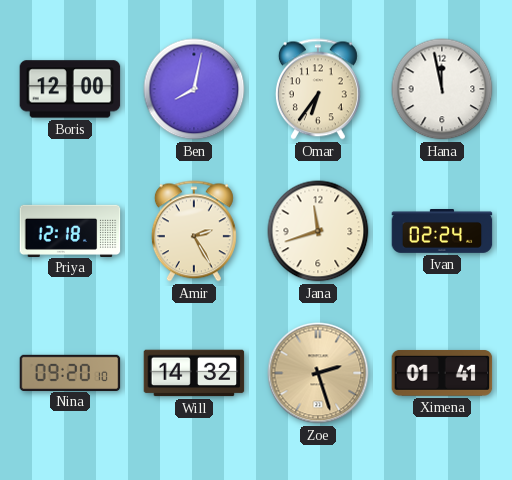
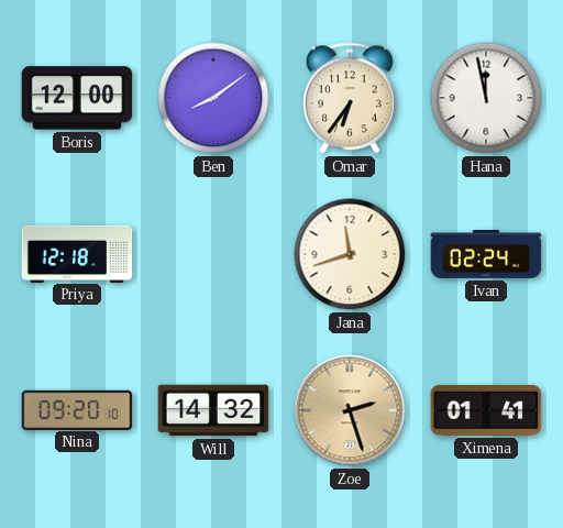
Ben: 8:02 -> 8:09 (213, 98)
Amir: 2:25 -> none (194, 231)
